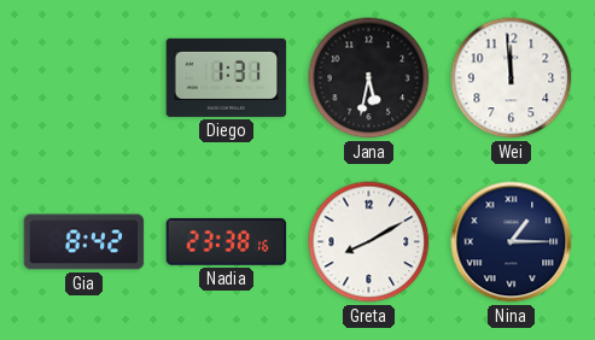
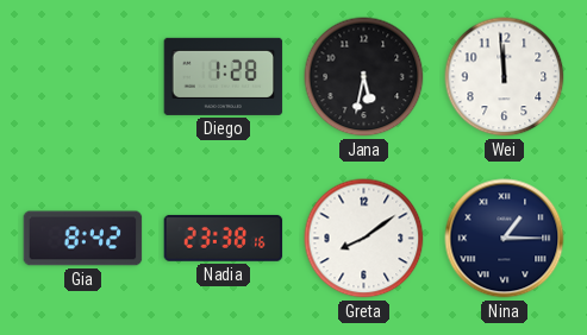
Diego: 1:31 -> 1:28 (224, 76)
Greta: 8:10 -> 8:09 (364, 239)
